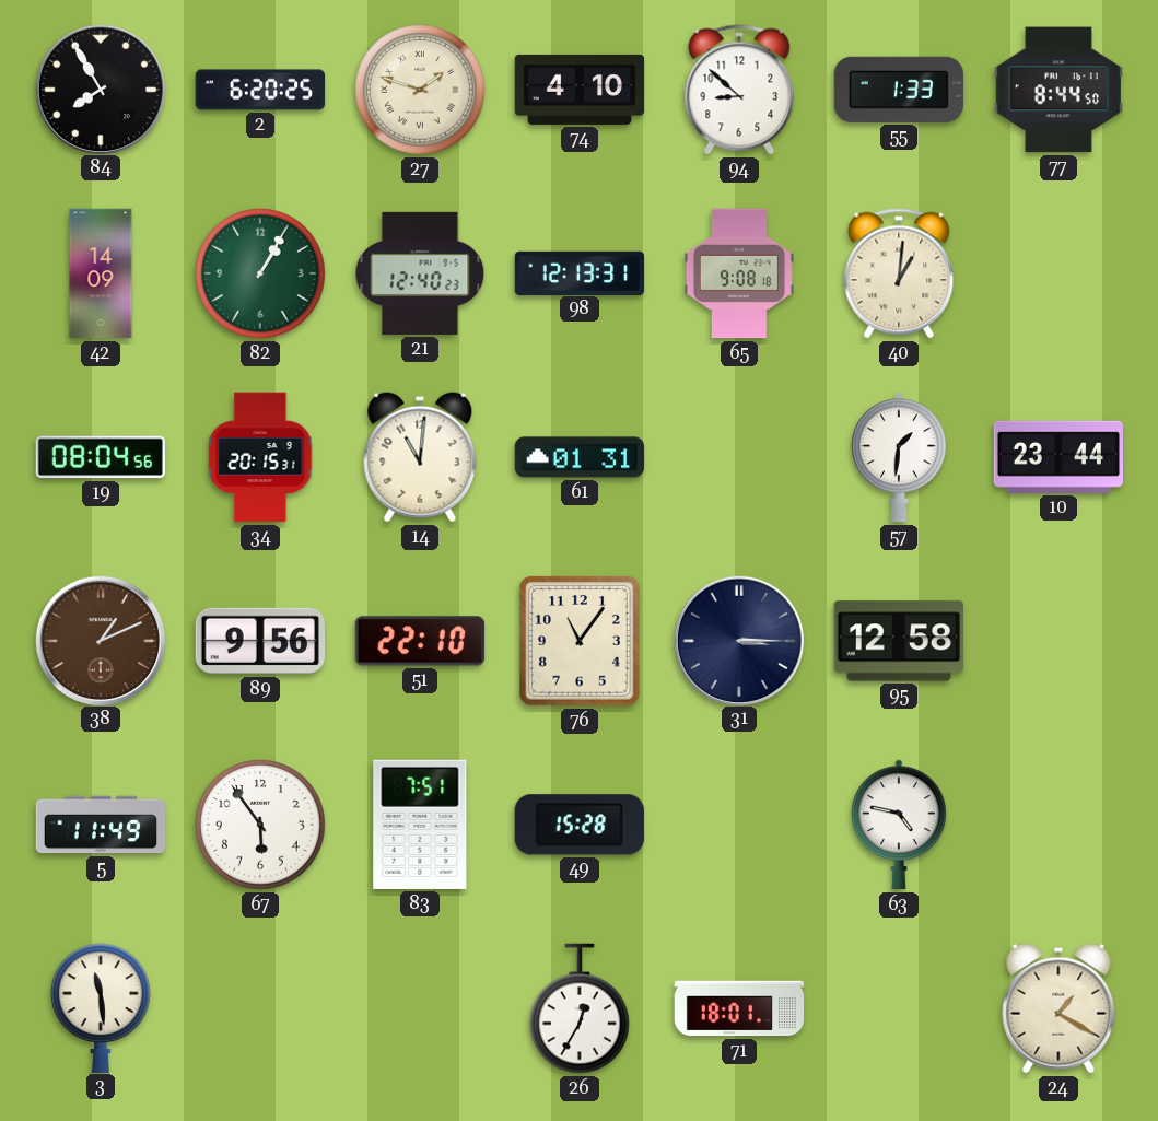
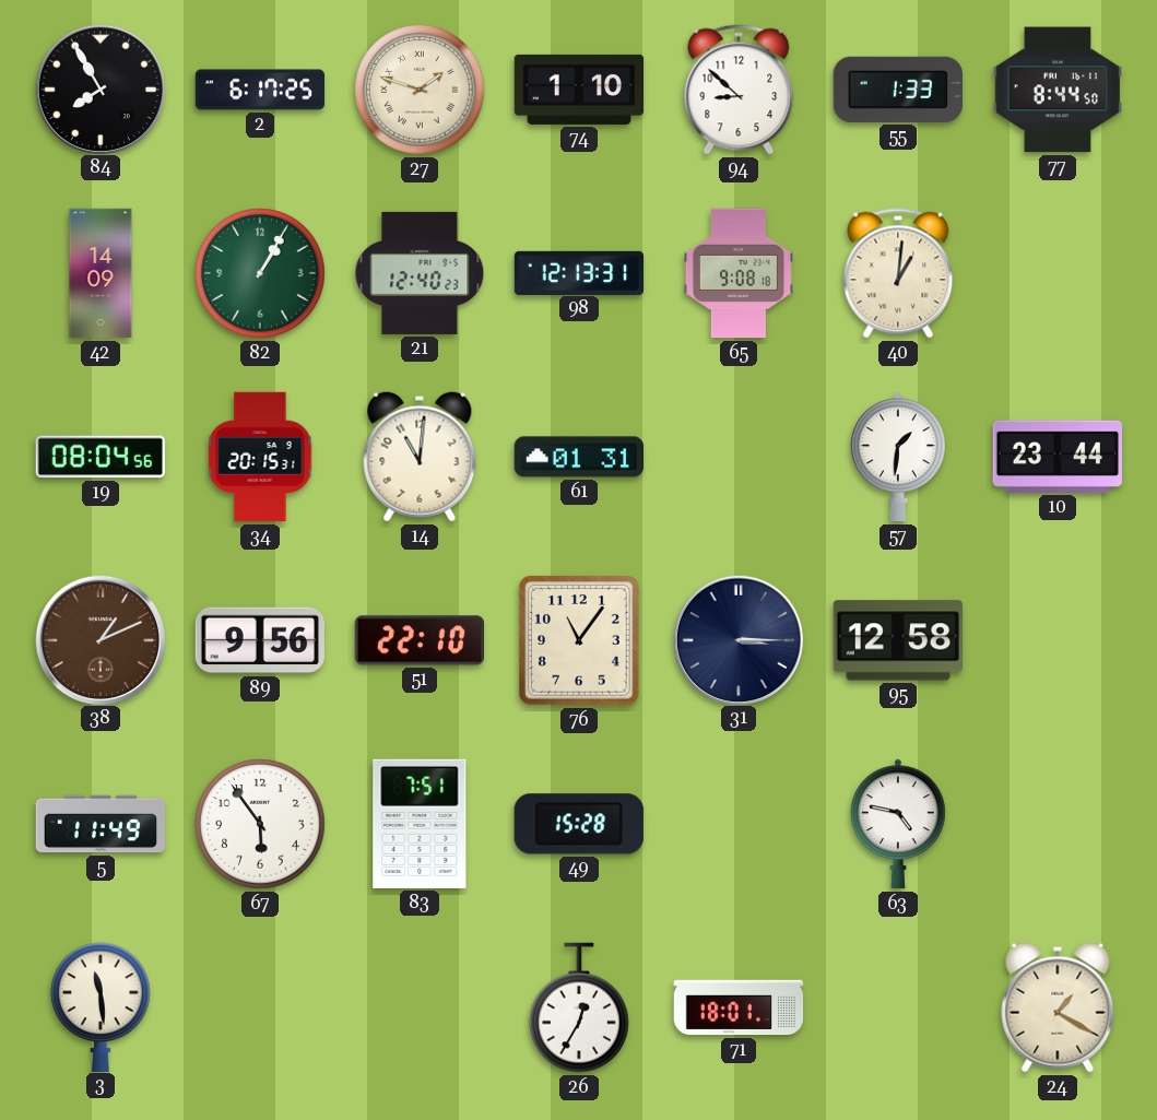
2: 6:20 -> 6:17 (260, 90)
74: 4:10 -> 1:10 (579, 90)
